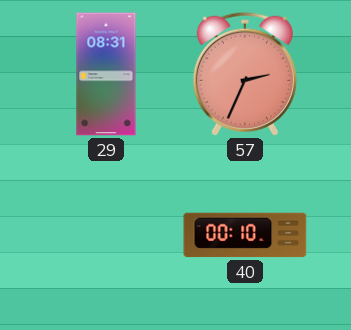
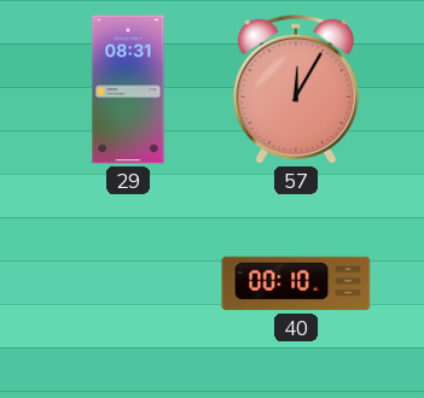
57: 2:34 -> 12:05 (296, 89)
